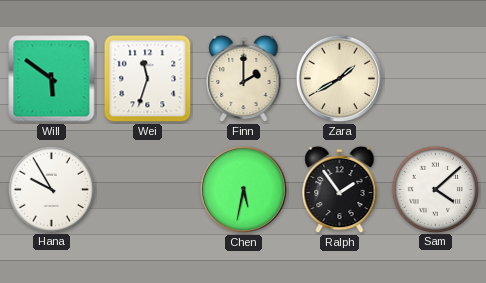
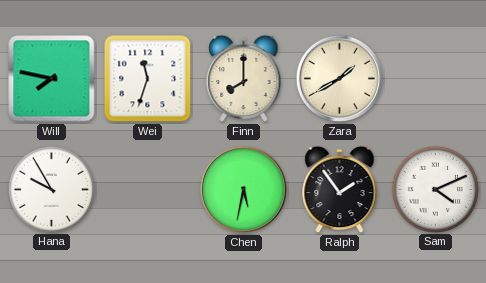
Will: 5:51 -> 7:47 (52, 79)
Finn: 2:00 -> 8:00 (244, 79)
Sam: 4:08 -> 4:11 (435, 189)
